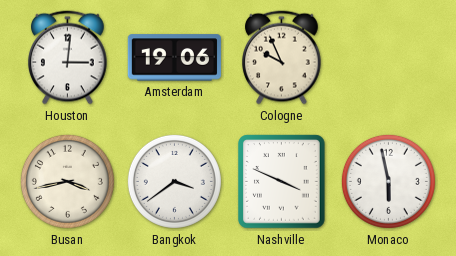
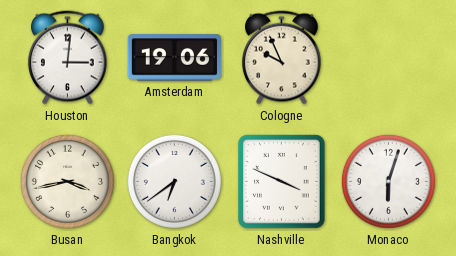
Bangkok: 3:39 -> 6:39 (174, 181)
Monaco: 5:58 -> 6:03 (388, 181)
